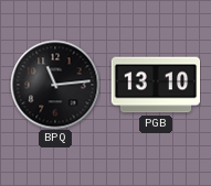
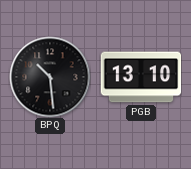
BPQ: 11:14 -> 10:29 (50, 77)
